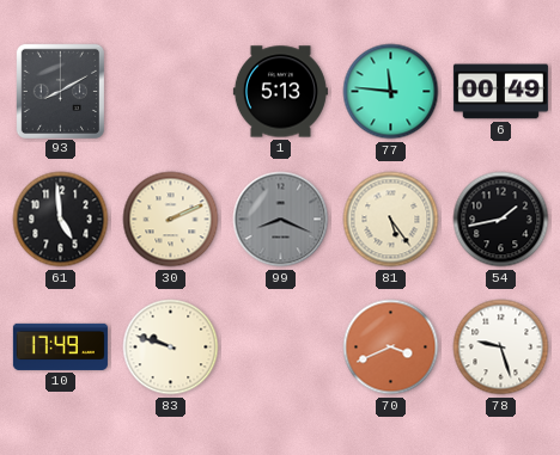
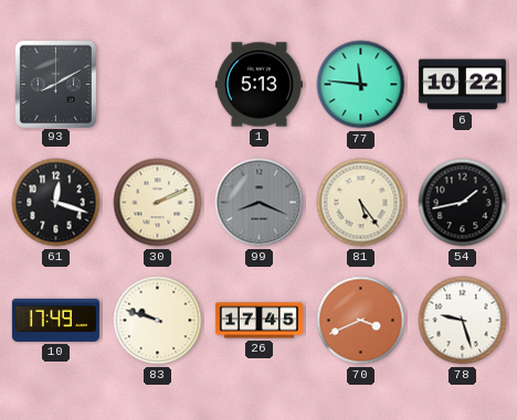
6: 00:49 -> 10:22 (462, 85)
61: 4:59 -> 12:18 (56, 203)
26: none -> 17:45 (258, 321)
